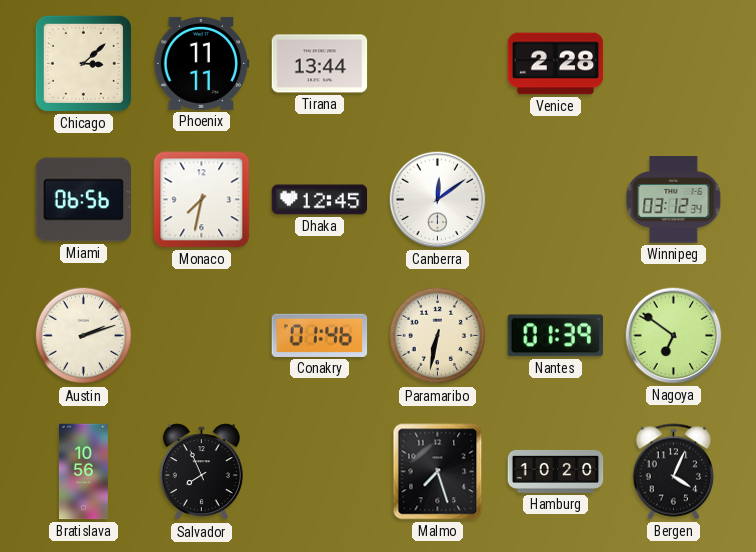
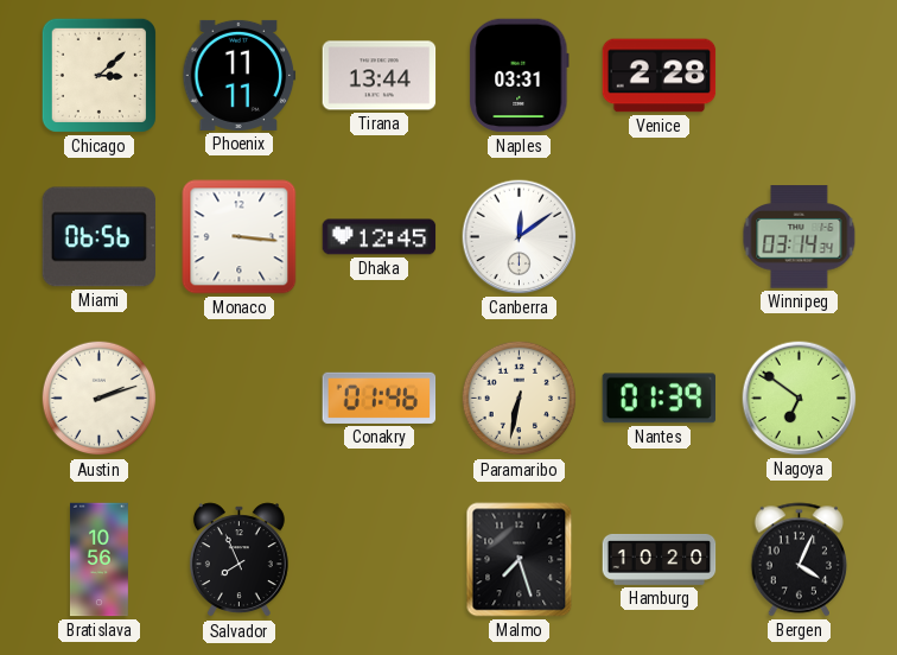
Naples: none -> 03:31 (520, 76)
Monaco: 7:32 -> 3:16 (240, 237)
Winnipeg: 03:12 -> 03:14 (800, 237)
